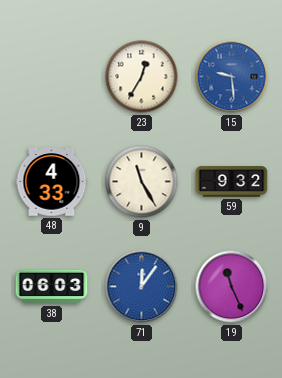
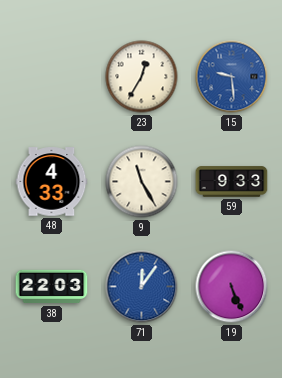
59: 9:32 -> 9:33 (232, 182)
38: 06:03 -> 22:03 (52, 287)
19: 11:26 -> 5:26 (232, 287)
